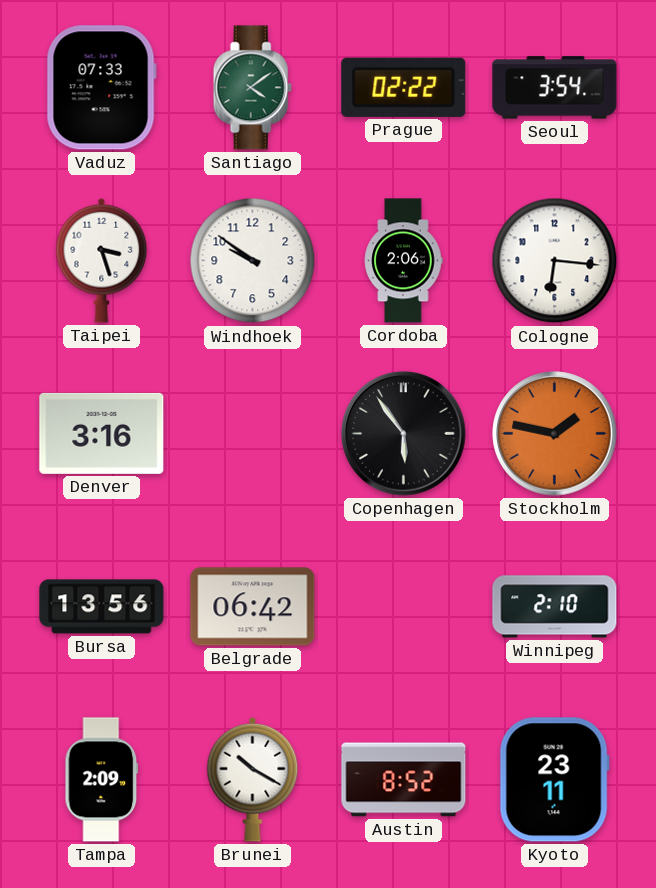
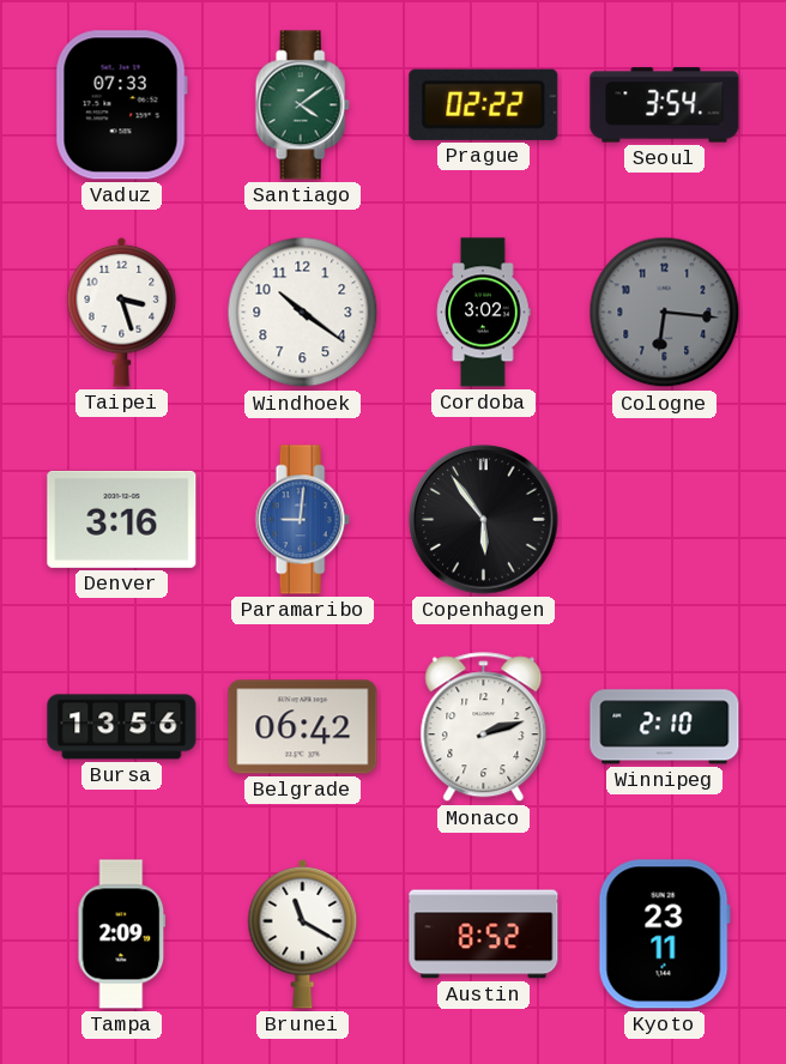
Windhoek: 9:51 -> 10:21 (303, 313)
Cordoba: 2:06 -> 3:02 (483, 313)
Cologne dial: white -> grey (665, 313)
Paramaribo: none -> 9:01 (302, 520)
Stockholm: 1:47 -> none (555, 434)
Monaco: none -> 2:12 (484, 727)
Brunei: 10:20 -> 11:20 (303, 933)
